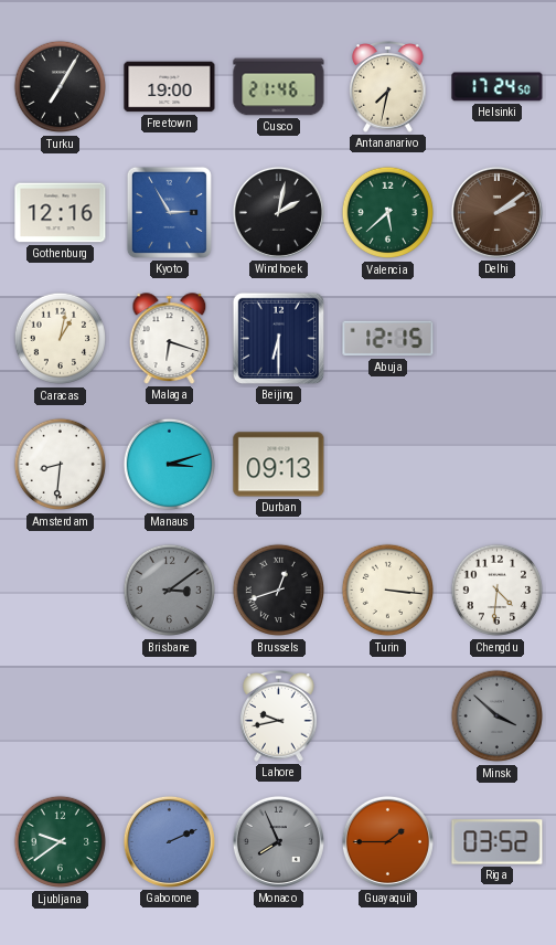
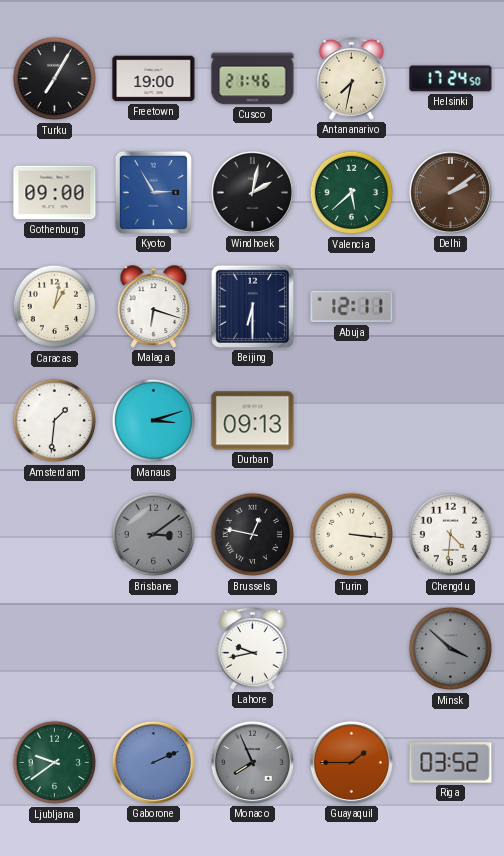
Gothenburg: 12:16 -> 09:00 (55, 193)
Abuja: 12:15 -> 12:11 (352, 307)
Amsterdam: 8:31 -> 1:31 (55, 421)
Brussels: 12:42 -> 12:47 (253, 535)
